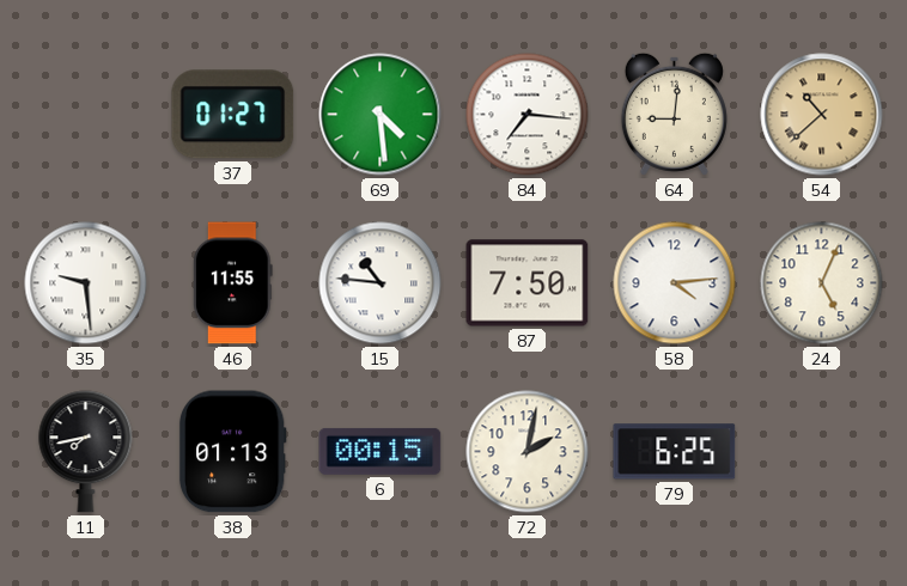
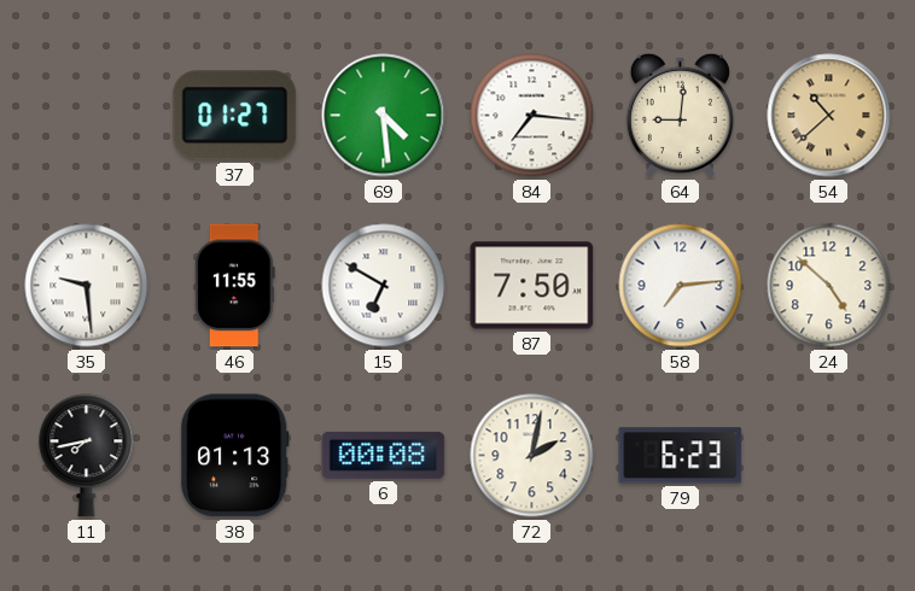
15: 10:46 -> 6:50 (384, 286)
58: 4:14 -> 7:14 (681, 286)
24: 5:04 -> 4:52 (829, 286)
6: 00:15 -> 00:08 (384, 455)
79: 6:25 -> 6:23 (681, 456)
